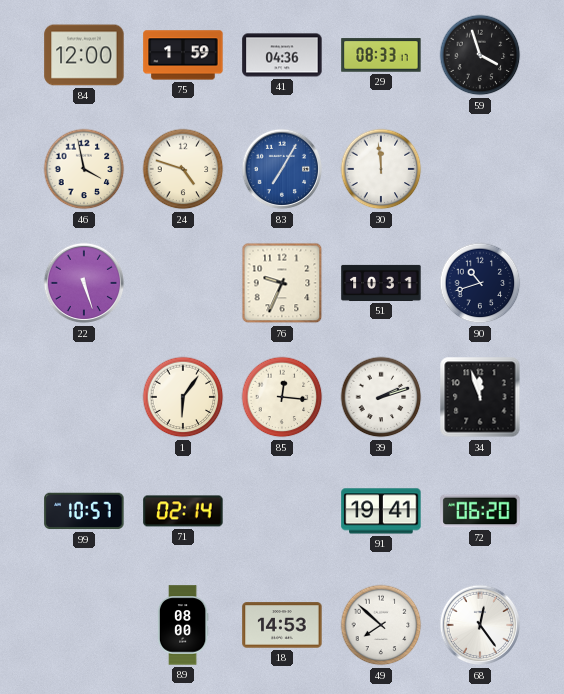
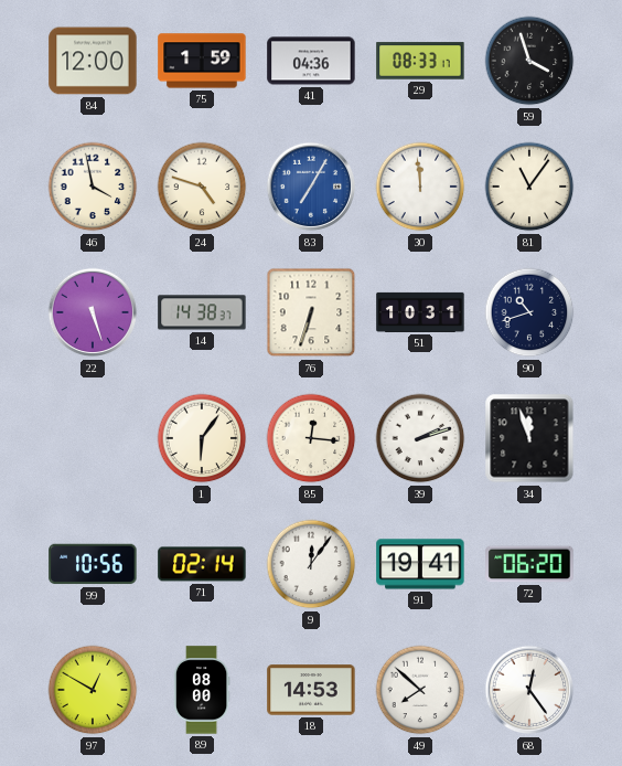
81: none -> 11:06 (529, 187)
14: none -> 14:38 (202, 312)
76: 9:34 -> 6:33 (311, 312)
99: 10:57 -> 10:56 (93, 564)
9: none -> 12:06 (311, 564)
97: none -> 12:50 (93, 690)
